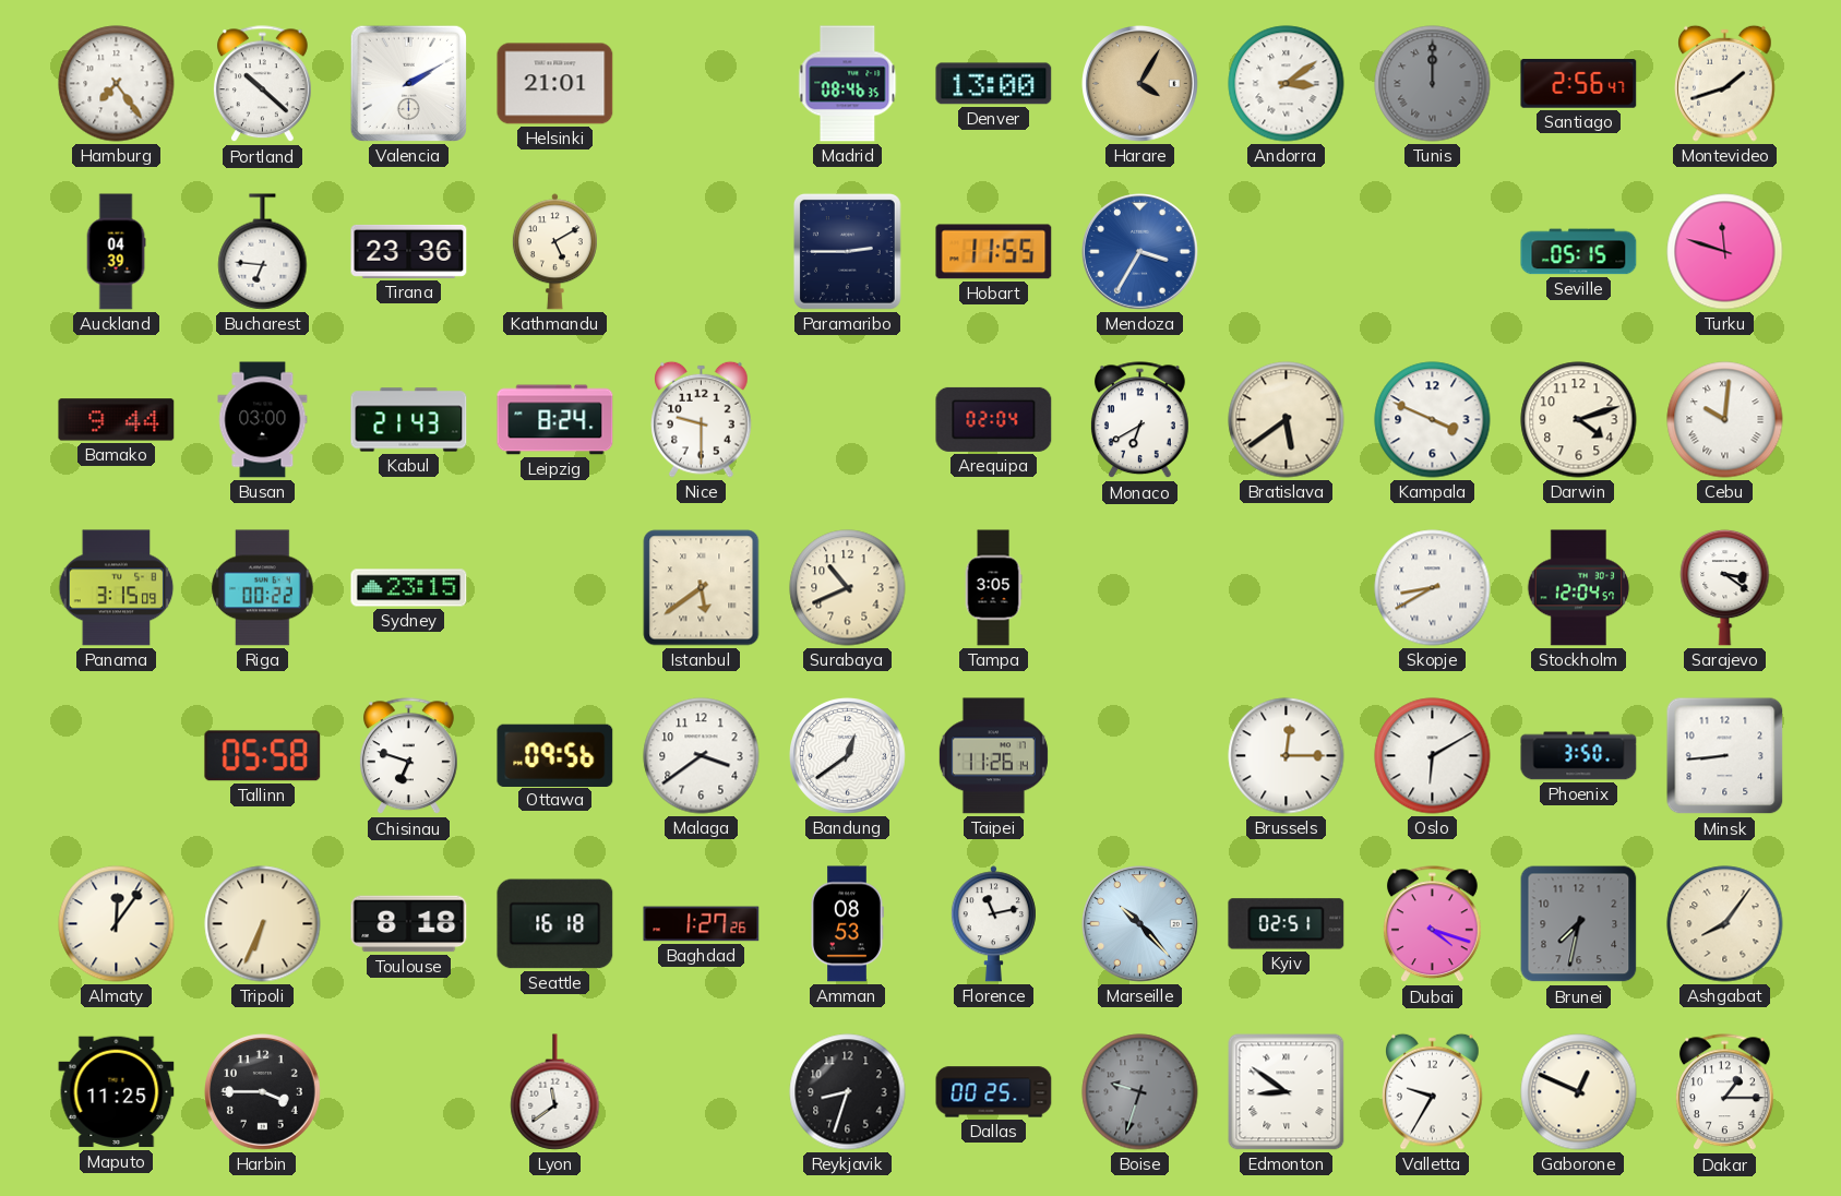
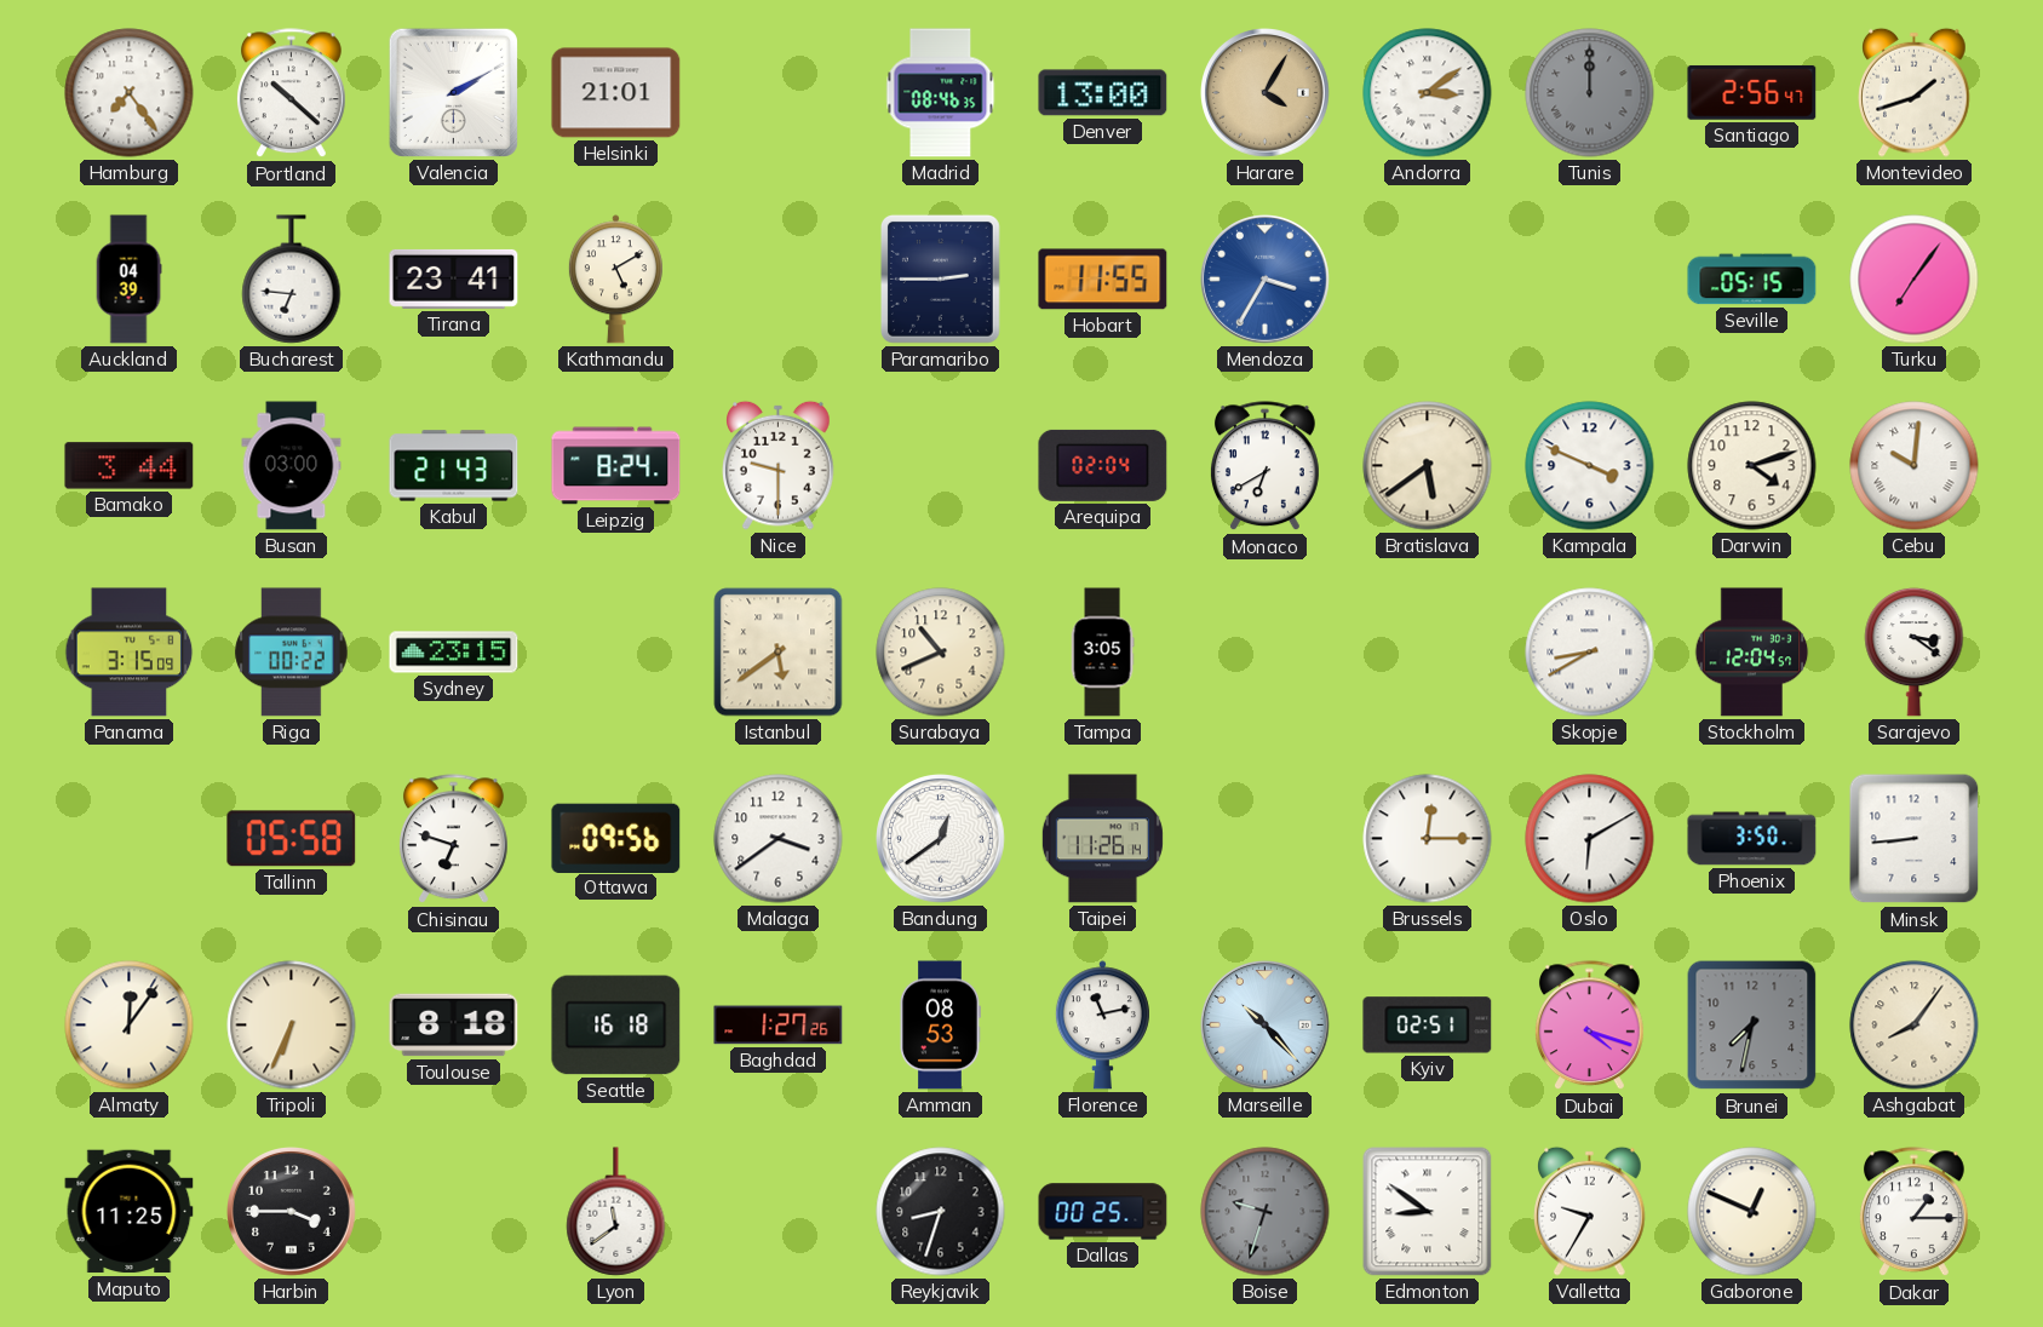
Tirana: 23:36 -> 23:41 (454, 278)
Turku: 11:48 -> 7:06 (1915, 280)
Bamako: 9:44 -> 3:44 (130, 466)
